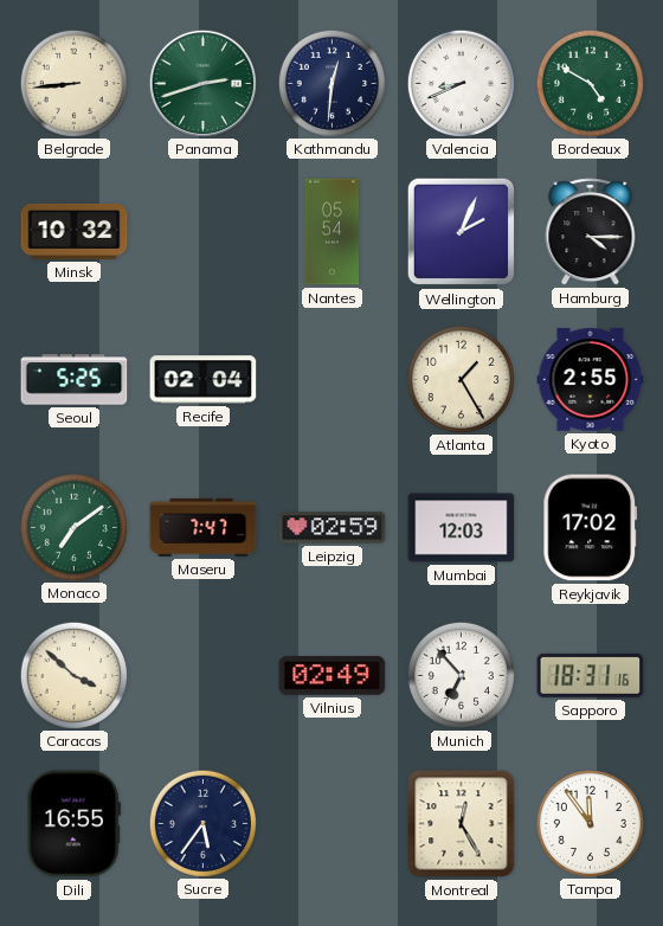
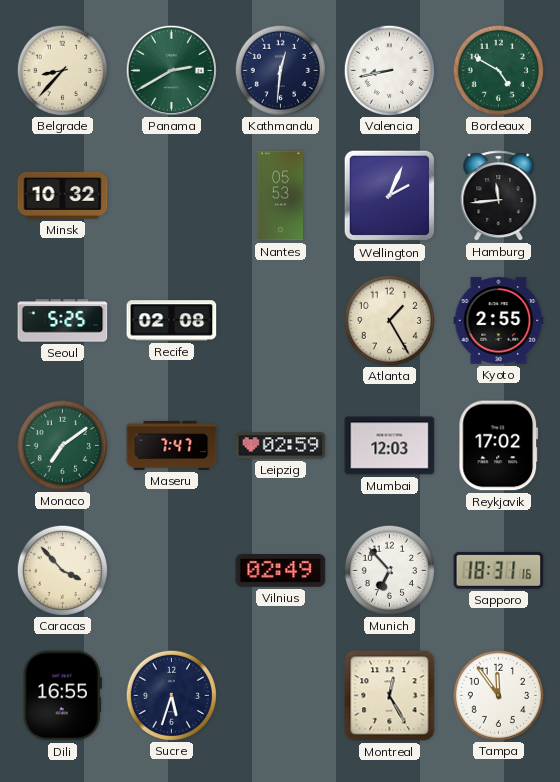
Belgrade: 8:44 -> 8:37 (62, 70)
Panama: 2:42 -> 2:40 (171, 70)
Valencia: 8:41 -> 8:43 (389, 70)
Nantes: 05:54 -> 05:53 (280, 196)
Hamburg: 4:15 -> 11:44 (499, 196)
Recife: 02:04 -> 02:08 (172, 321)
Caracas: 3:52 -> 3:53 (62, 570)
Sucre: 5:36 -> 5:33 (171, 695)
